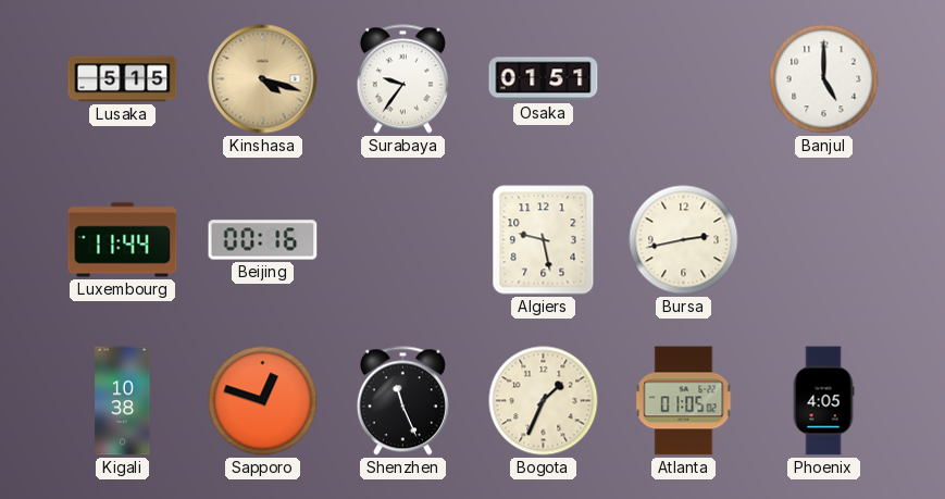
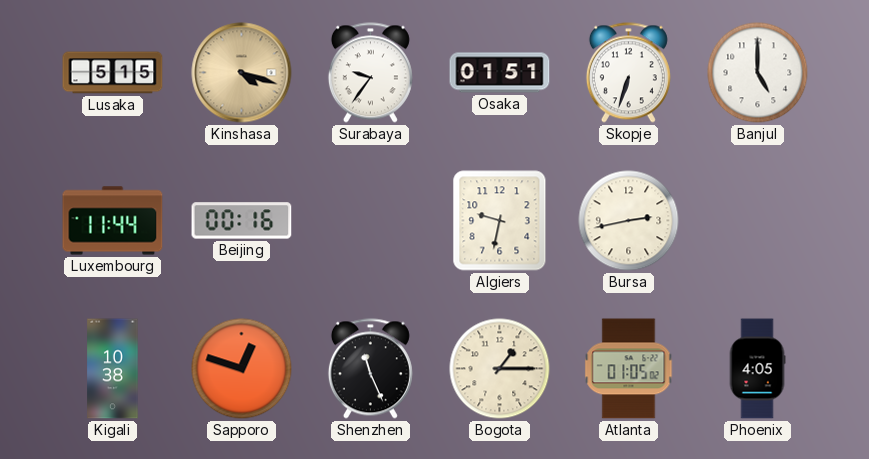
Skopje: none -> 6:33 (628, 73)
Algiers: 9:28 -> 9:32 (500, 221)
Bogota: 1:34 -> 1:15 (500, 369)
